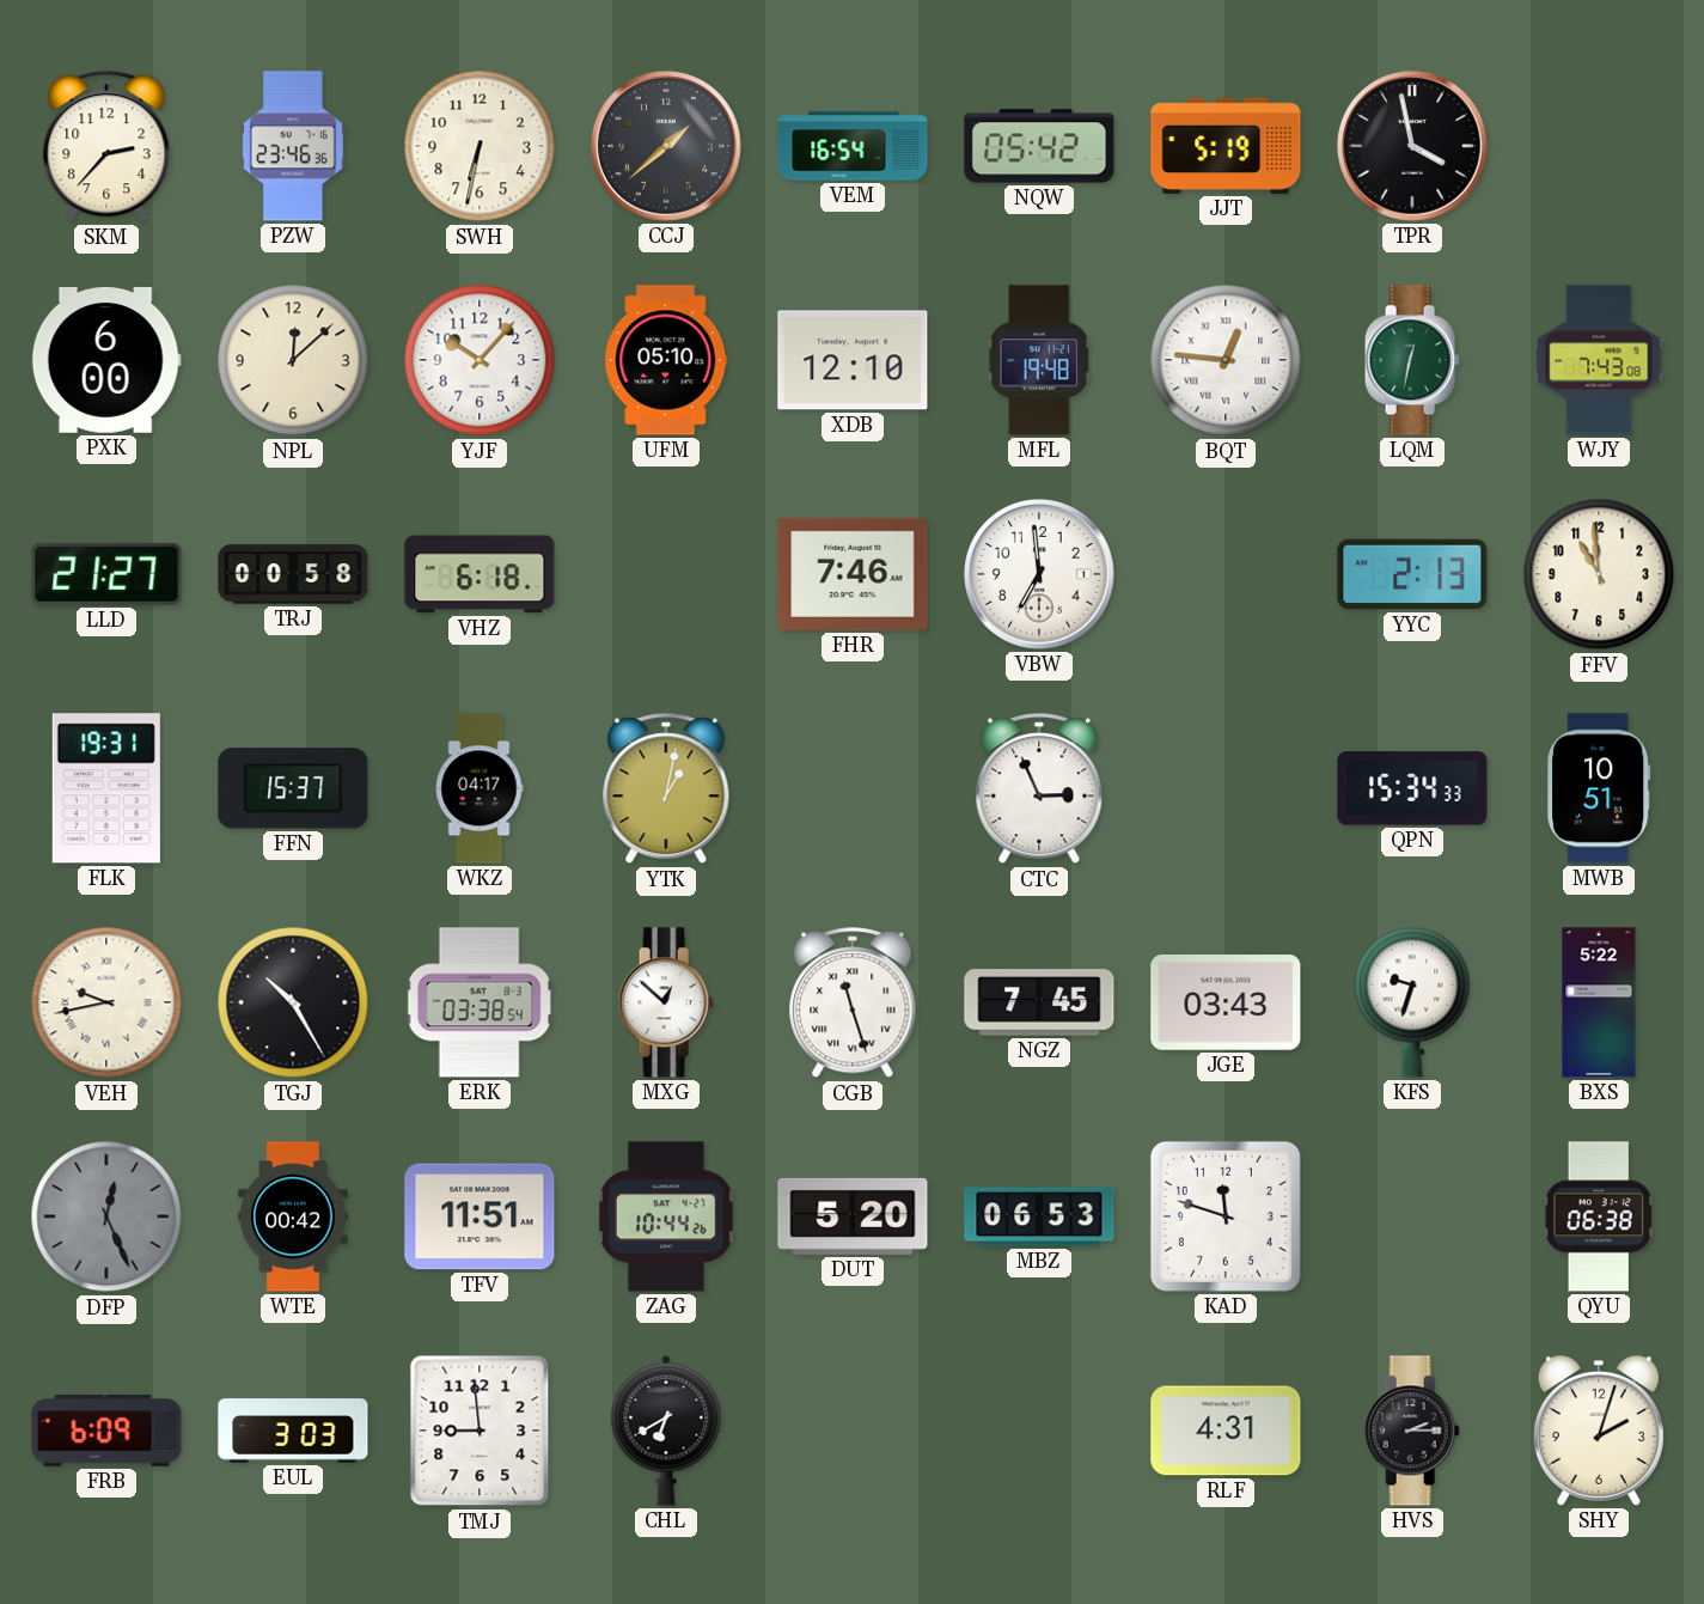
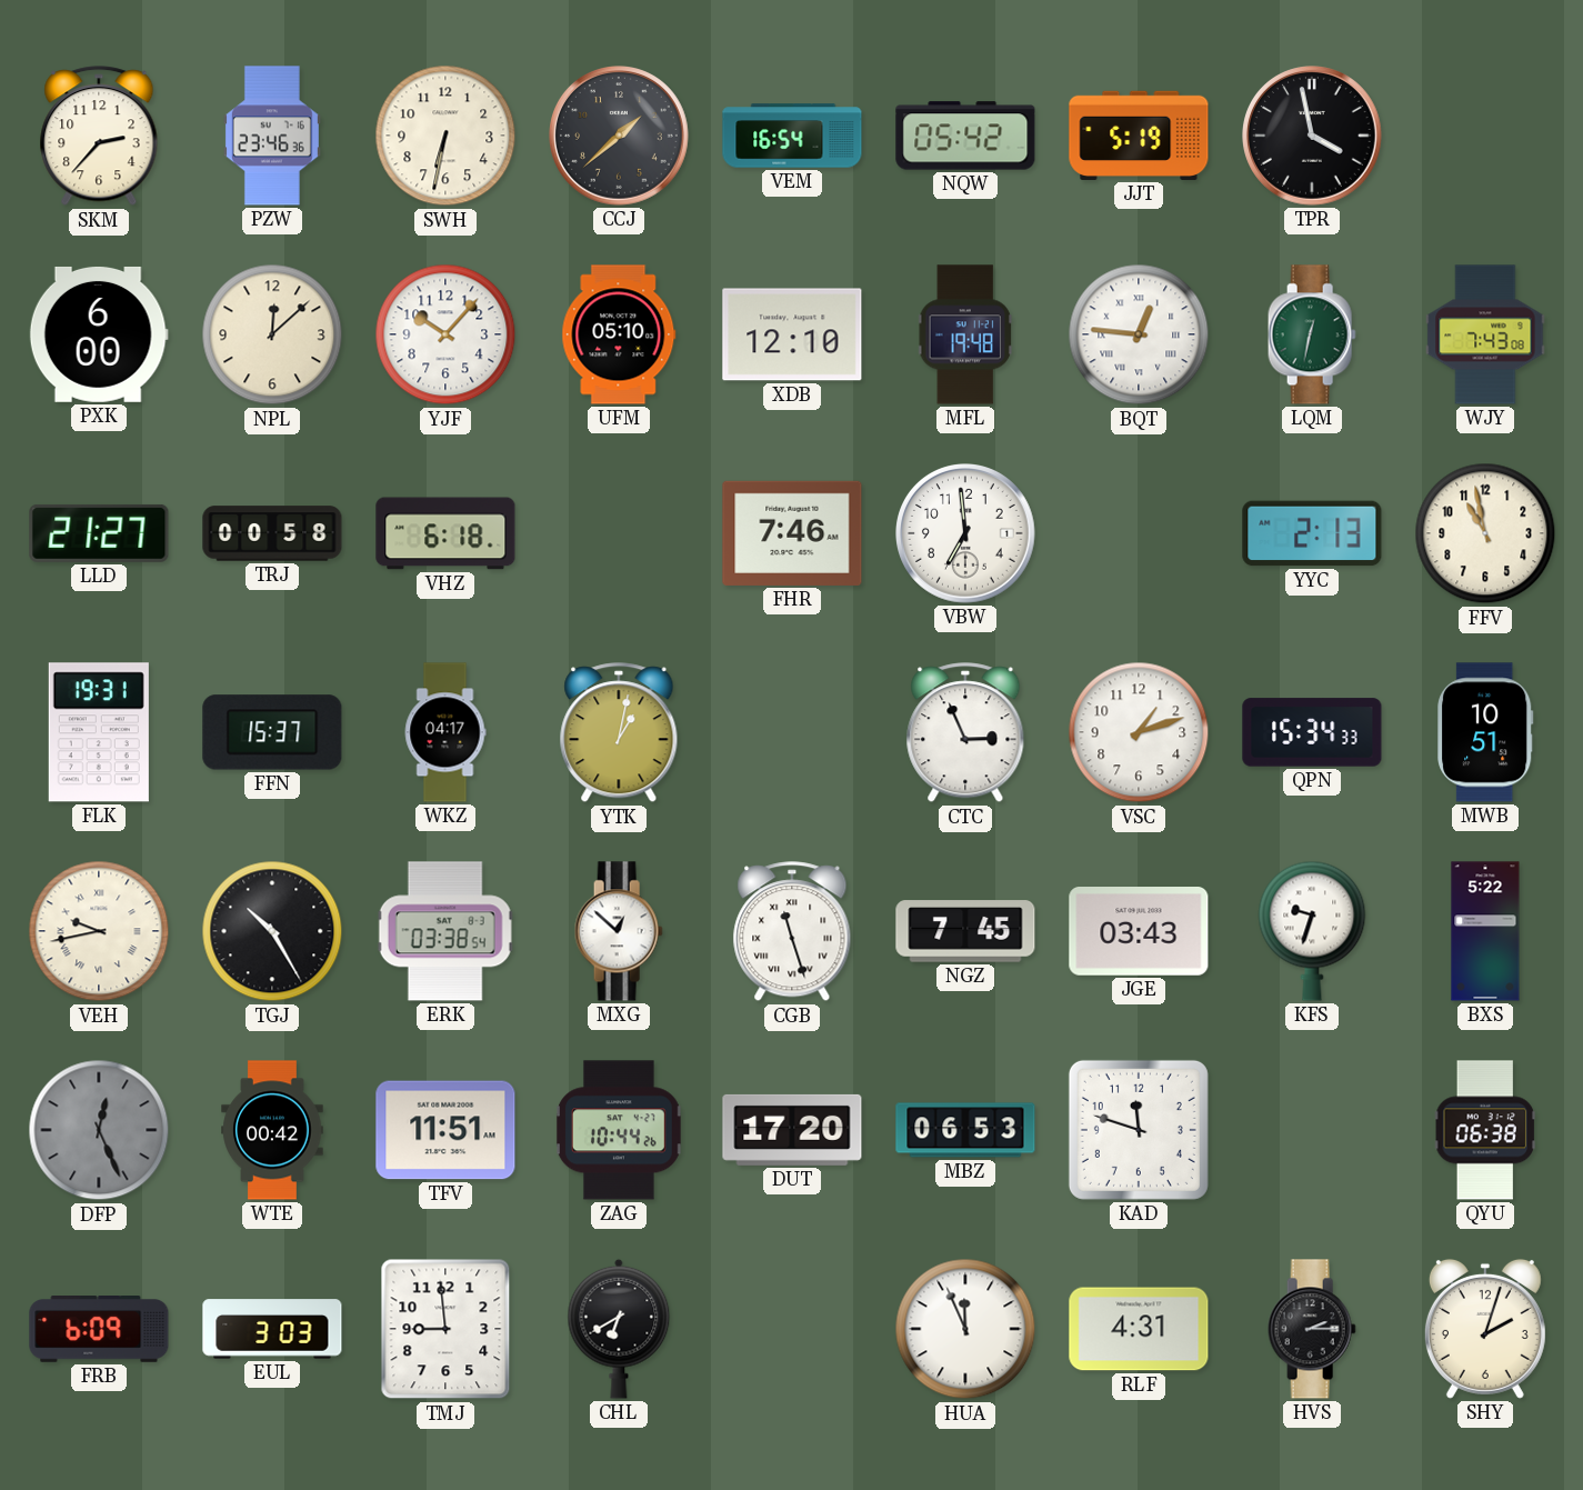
FFV: 10:59 -> 10:58 (1485, 533)
VSC: none -> 1:12 (1139, 732)
DUT: 5:20 -> 17:20 (792, 1130)
HUA: none -> 11:56 (965, 1329)
